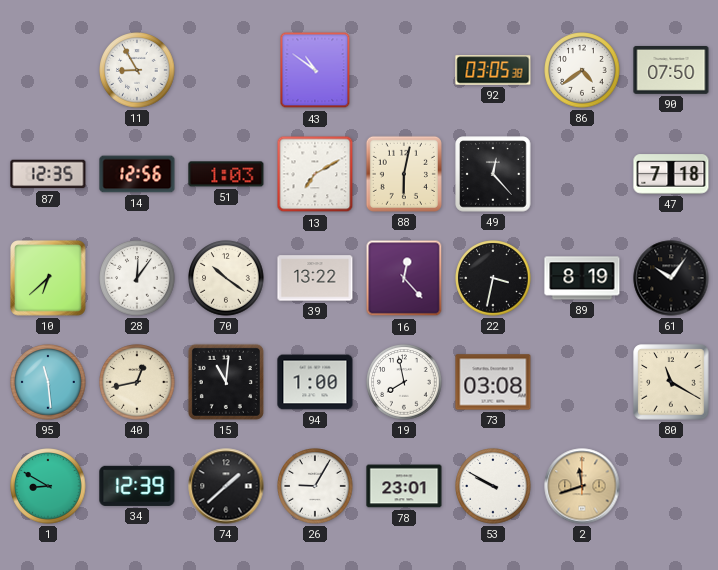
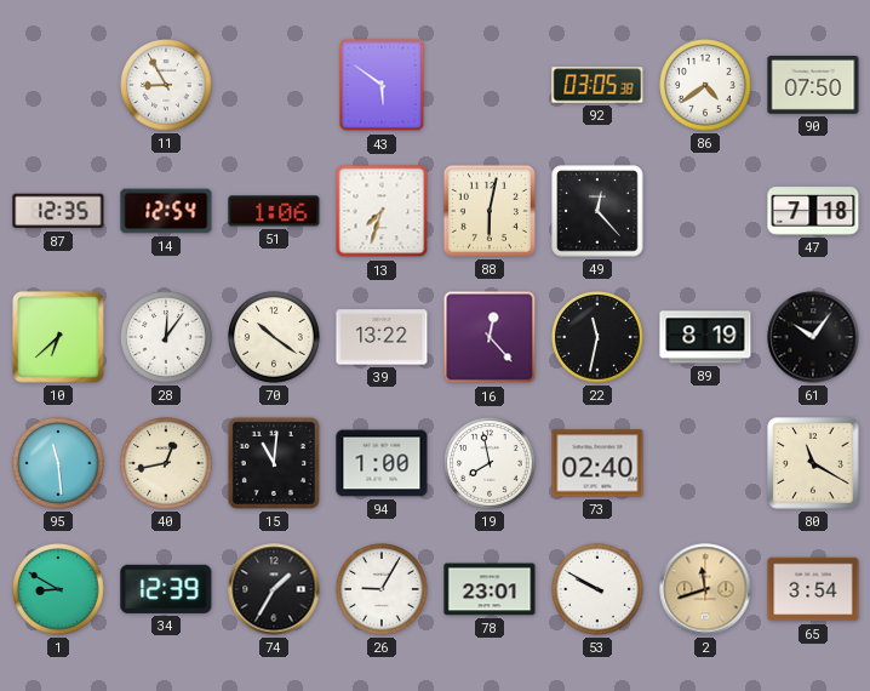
43: 10:51 -> 5:51 (382, 85)
14: 12:56 -> 12:54 (166, 211)
51: 1:03 -> 1:06 (274, 211)
13: 7:10 -> 7:33 (382, 211)
22: 3:32 -> 11:32 (597, 337)
73: 03:08 -> 02:40 (597, 463)
74: 1:38 -> 1:35 (274, 589)
65: none -> 3:54 (813, 589)
